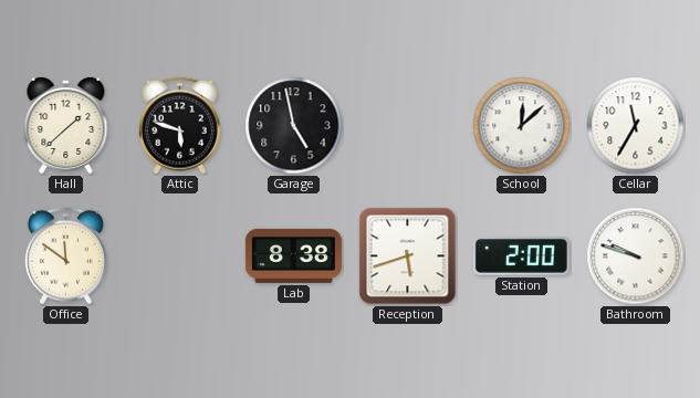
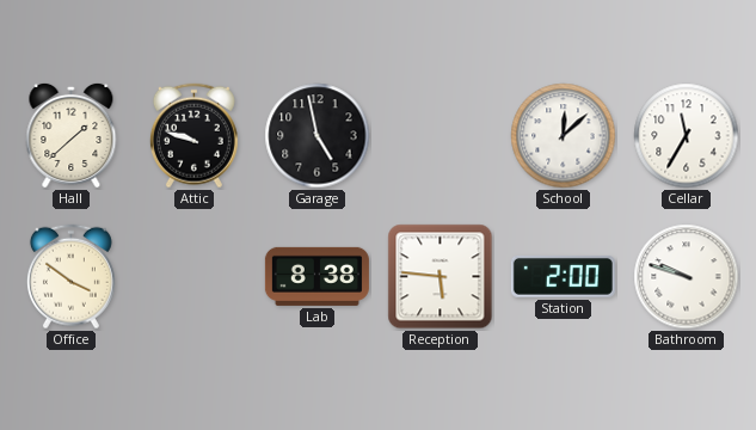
Attic: 5:48 -> 9:48 (193, 136)
Office: 11:51 -> 3:51 (70, 277)
Reception: 5:42 -> 5:46 (441, 277)
